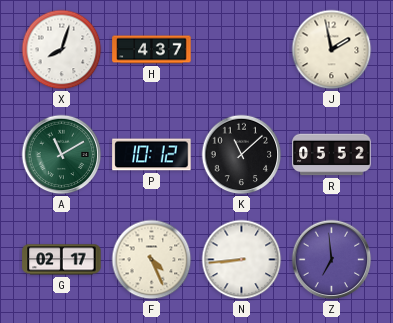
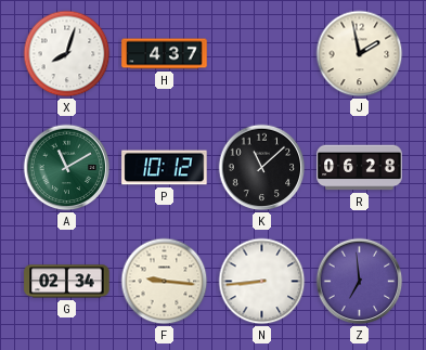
R: 05:52 -> 06:28 (360, 168)
G: 02:17 -> 02:34 (67, 282)
F: 4:26 -> 9:16 (165, 282)
